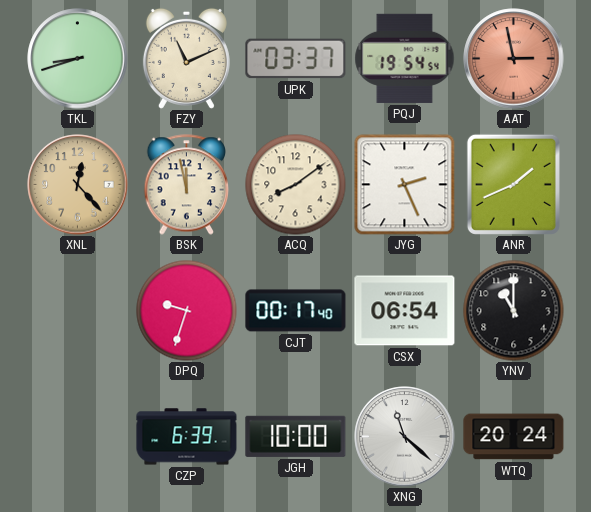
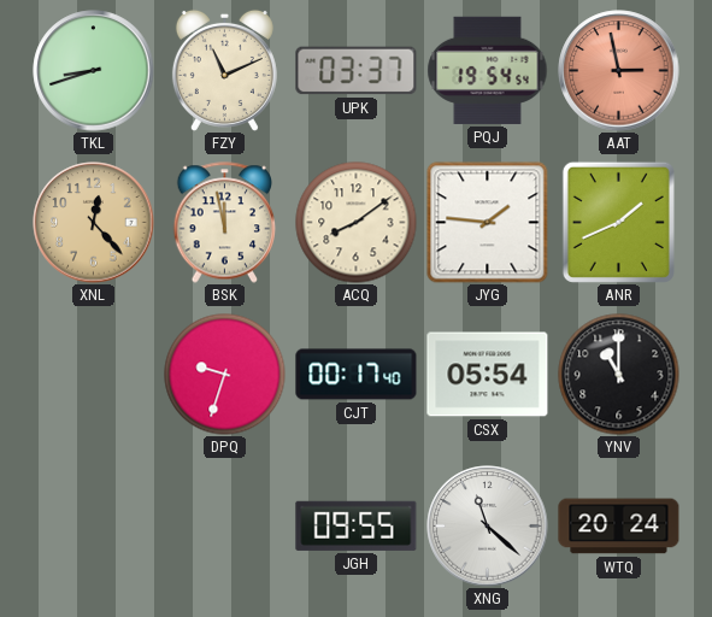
JYG: 2:26 -> 1:46 (488, 223)
CSX: 06:54 -> 05:54 (488, 375)
CZP: 6:39 -> none (187, 437)
JGH: 10:00 -> 09:55 (357, 525)
